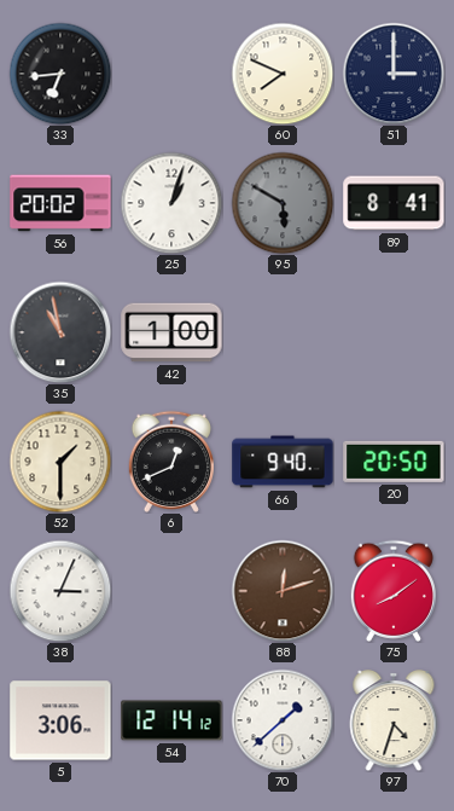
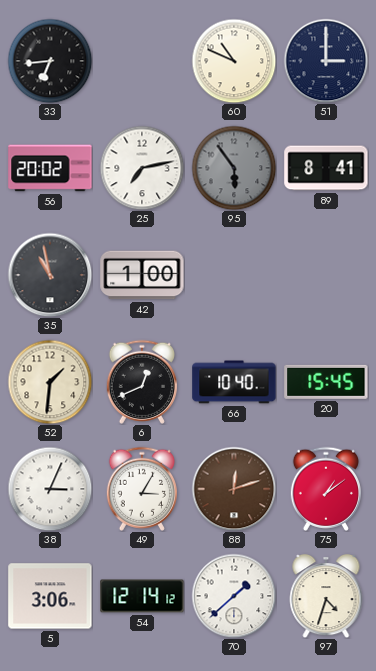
60: 7:49 -> 10:49 (234, 61)
25: 1:03 -> 7:13 (142, 168)
95: 5:50 -> 5:54 (234, 168)
52: 1:30 -> 1:31 (50, 382)
66: 9:40 -> 10:40 (234, 382)
20: 20:50 -> 15:45 (326, 382)
49: none -> 3:05 (142, 489)
75: 8:09 -> 1:09 (326, 489)
